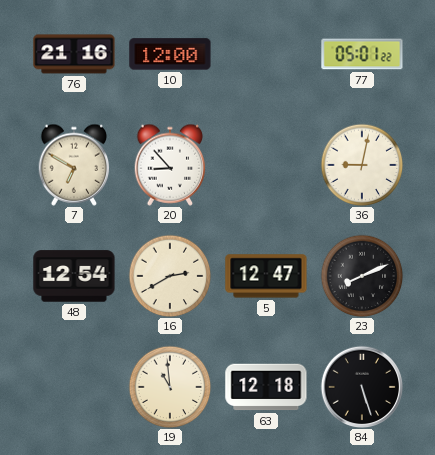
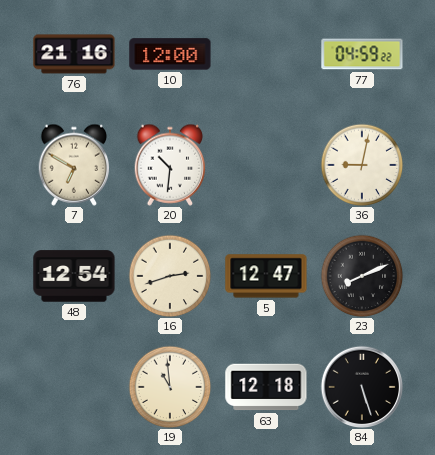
77: 05:01 -> 04:59 (362, 54)
20: 8:53 -> 10:31 (170, 165)
16: 2:40 -> 2:42 (170, 276)
